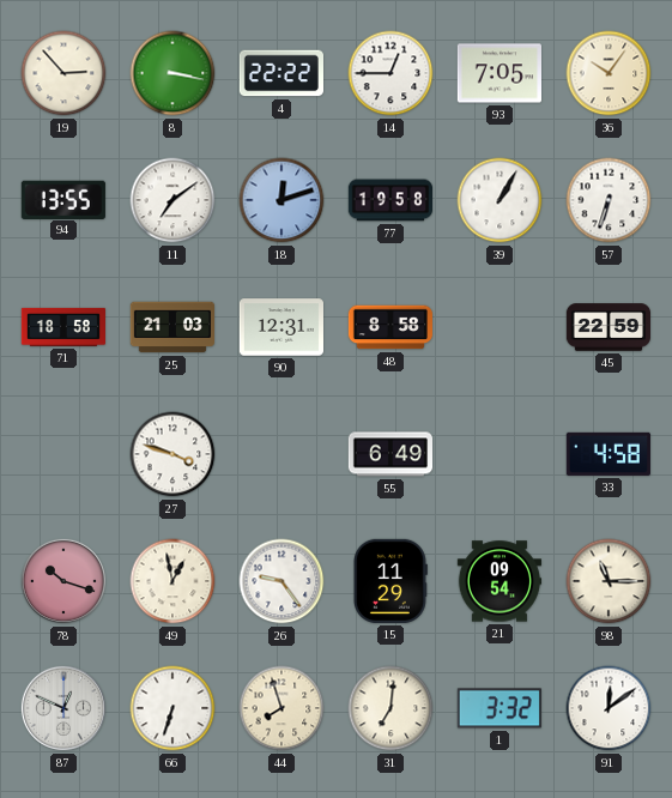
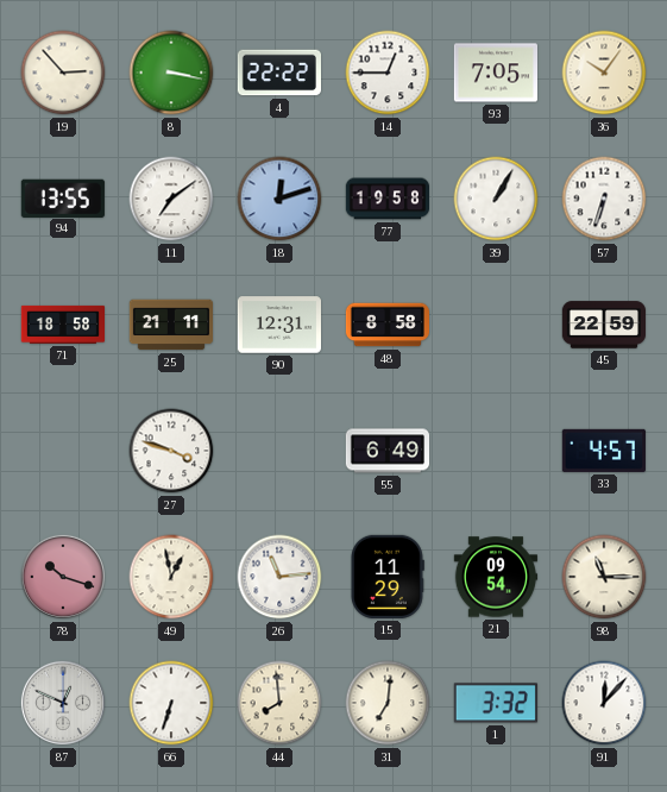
25: 21:03 -> 21:11 (170, 325)
33: 4:58 -> 4:57 (604, 451)
26: 9:24 -> 11:14 (279, 577)
44: 7:57 -> 7:59 (279, 703)
91: 12:09 -> 12:07 (604, 703)
